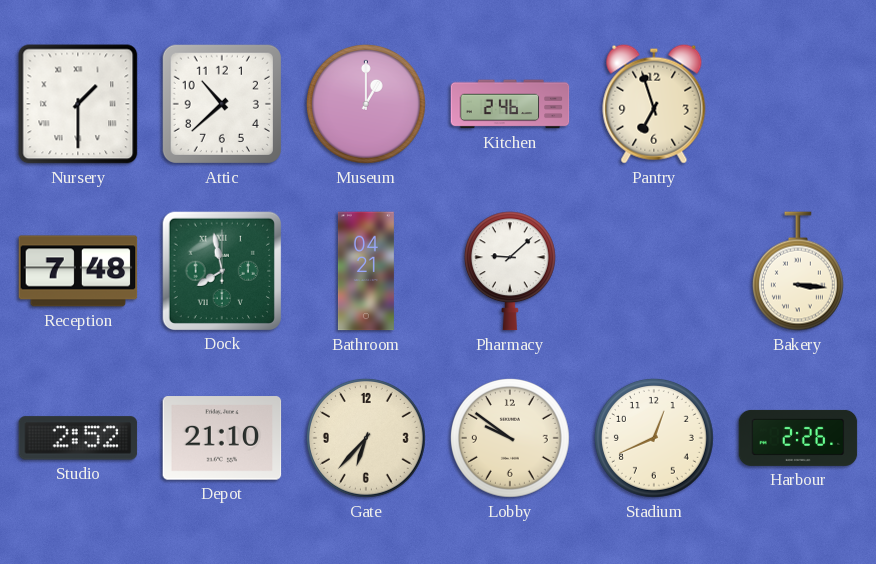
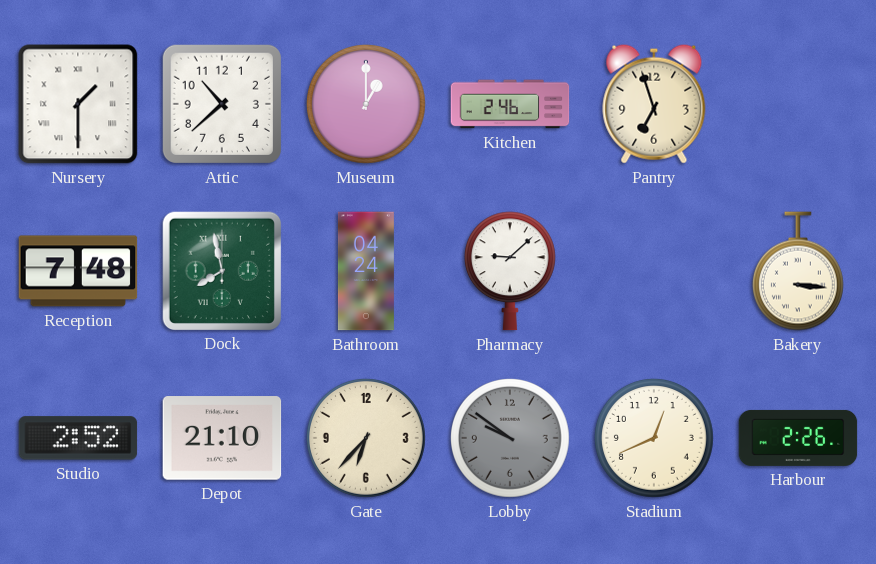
Bathroom: 04:21 -> 04:24 (366, 271)
Lobby dial: cream -> grey (510, 438)
